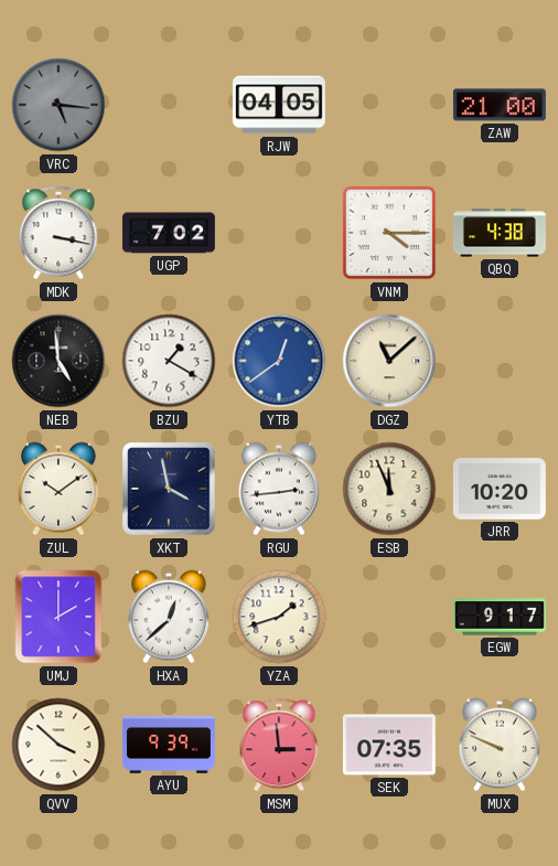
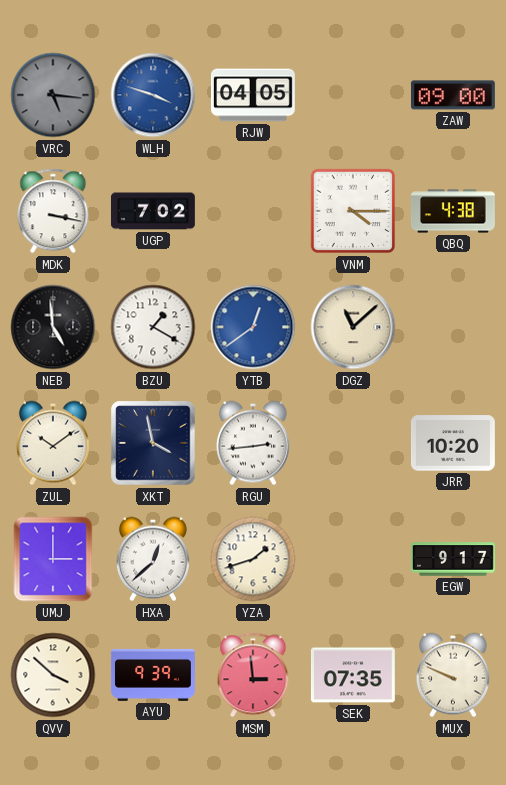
WLH: none -> 3:48 (153, 95)
ZAW: 21:00 -> 09:00 (453, 95)
ESB: 11:56 -> none (389, 489)
UMJ: 2:00 -> 3:00 (53, 559)
